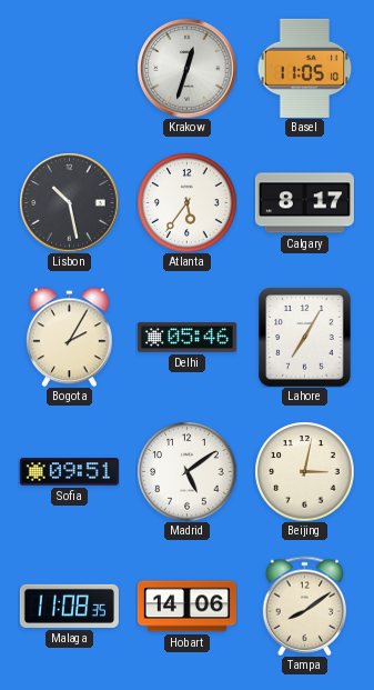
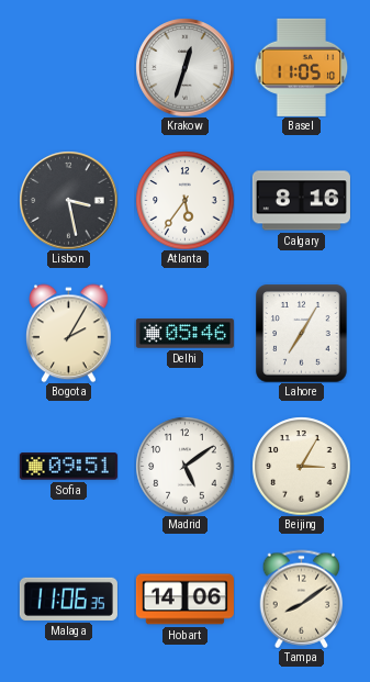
Lisbon: 10:28 -> 3:28 (68, 200)
Calgary: 8:17 -> 8:16 (301, 201)
Beijing: 3:02 -> 3:05 (301, 466)
Malaga: 11:08 -> 11:06 (68, 599)
